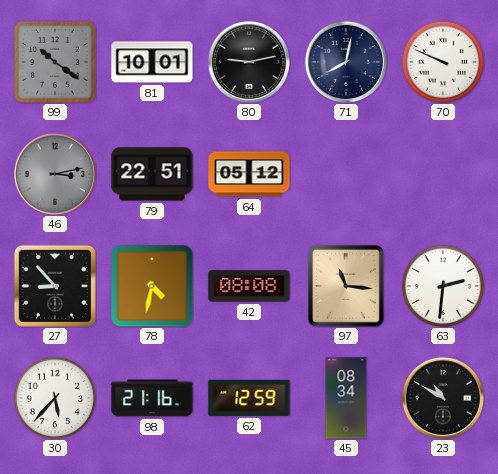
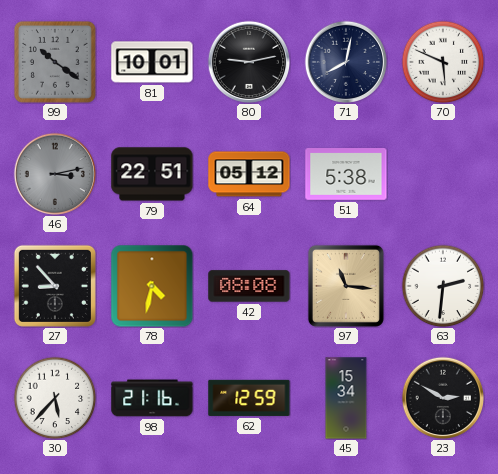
70: 9:49 -> 5:49 (443, 62)
51: none -> 5:38 (346, 175)
45: 08:34 -> 15:34 (346, 398)
23: 10:50 -> 2:50 (442, 397)
